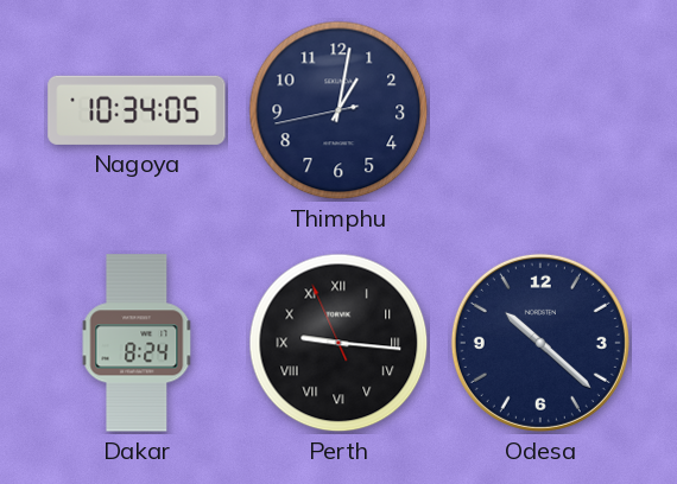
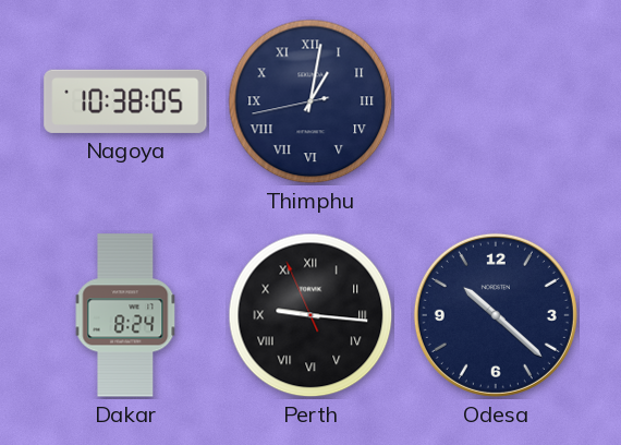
Nagoya: 10:34 -> 10:38 (125, 101)
Thimphu numerals: Arabic -> Roman (310, 101)
